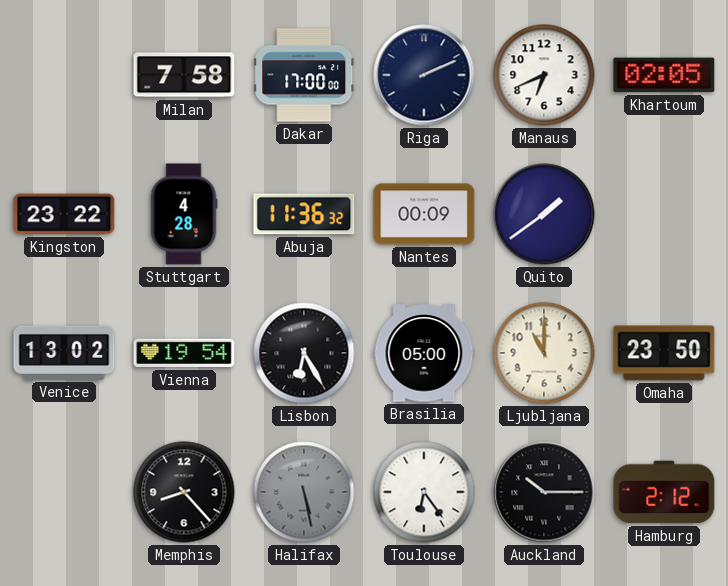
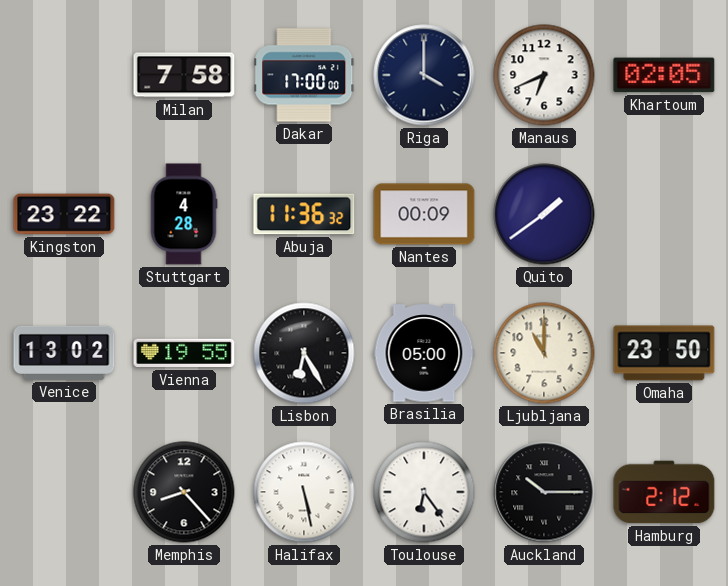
Riga: 2:11 -> 4:00 (424, 75)
Vienna: 19:54 -> 19:55 (184, 353)
Halifax dial: grey -> white (304, 492)
